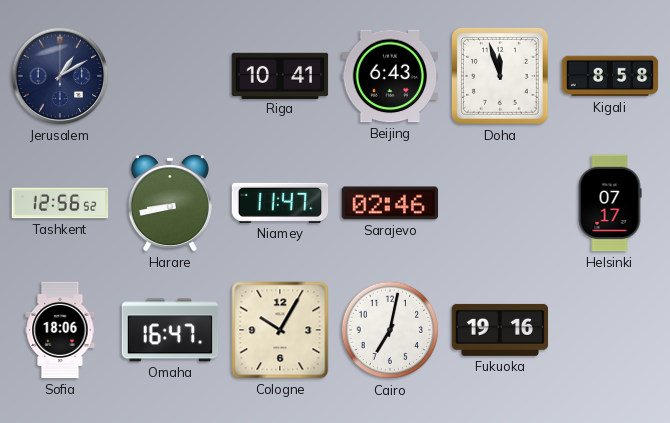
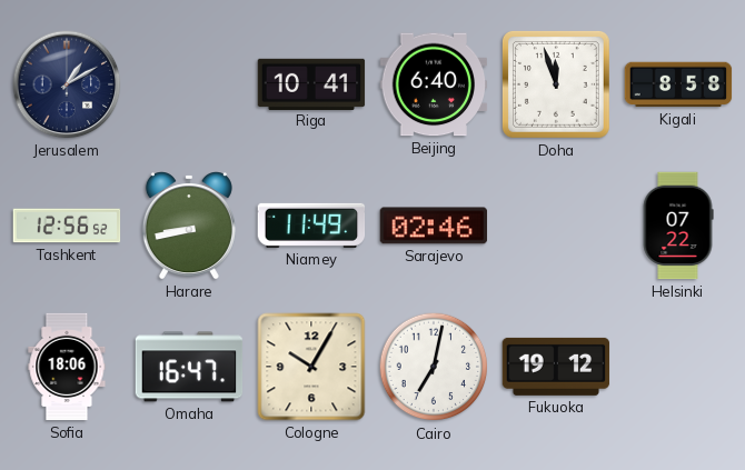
Beijing: 6:43 -> 6:40 (434, 84)
Niamey: 11:47 -> 11:49 (311, 226)
Helsinki: 07:17 -> 07:22 (678, 226)
Fukuoka: 19:16 -> 19:12 (556, 367)
